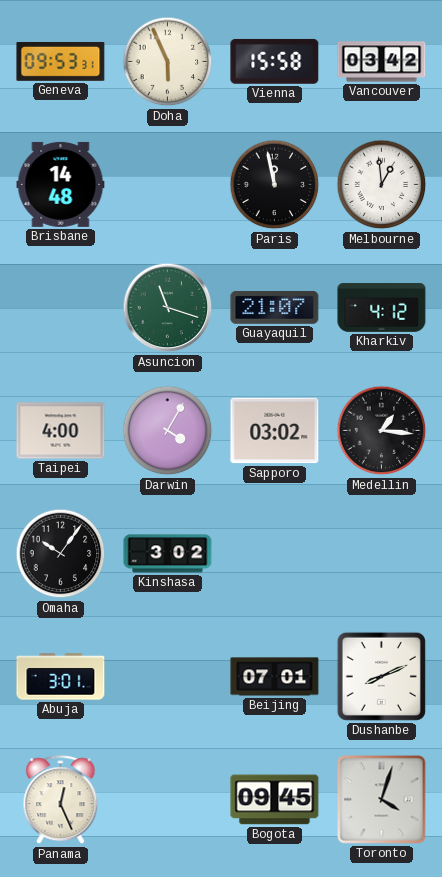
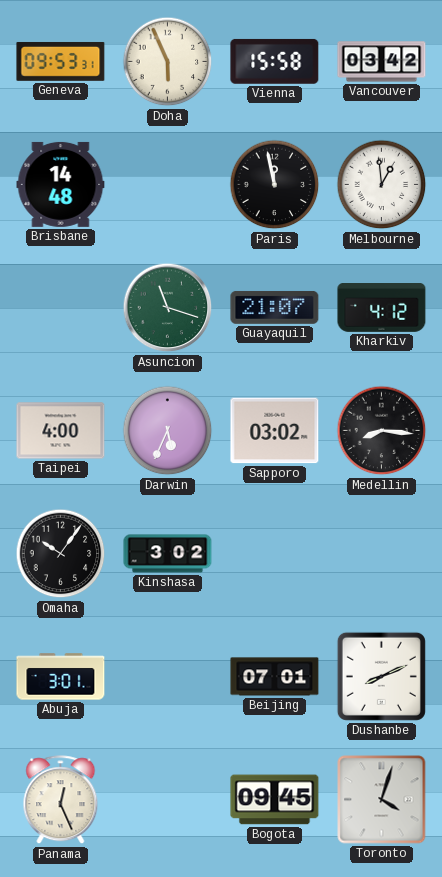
Darwin: 4:05 -> 5:34 (168, 431)
Medellin: 1:16 -> 8:16 (382, 431)
